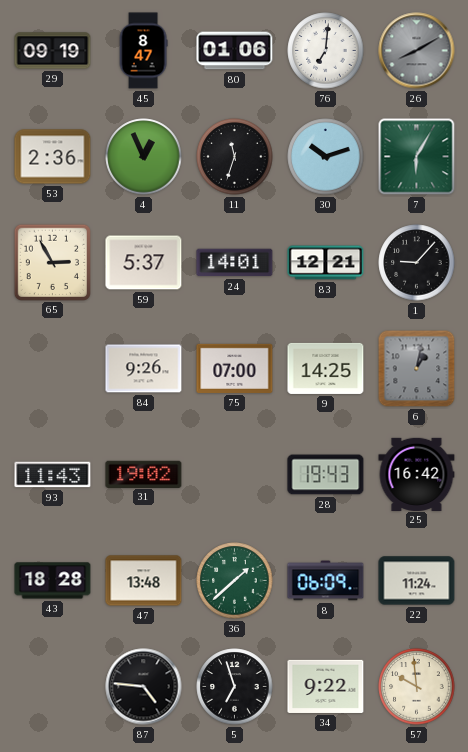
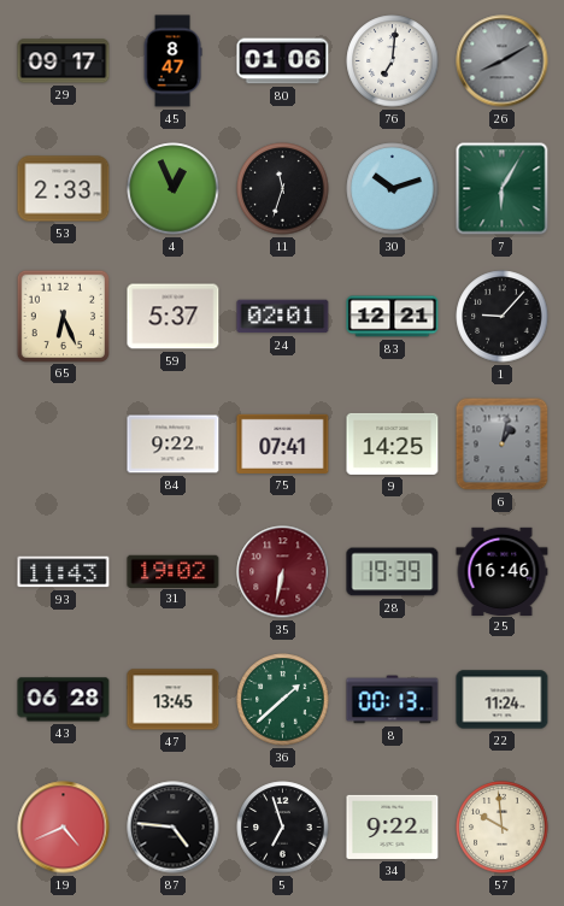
29: 09:19 -> 09:17 (64, 61)
53: 2:36 -> 2:33 (64, 189)
65: 2:55 -> 6:26 (63, 316)
24: 14:01 -> 02:01 (283, 317)
84: 9:26 -> 9:22 (174, 445)
75: 07:00 -> 07:41 (283, 443)
35: none -> 6:32 (283, 572)
28: 19:43 -> 19:39 (393, 572)
25: 16:42 -> 16:46 (503, 571)
43: 18:28 -> 06:28 (64, 700)
47: 13:48 -> 13:45 (174, 700)
8: 06:09 -> 00:13 (393, 700)
19: none -> 4:41 (64, 828)
